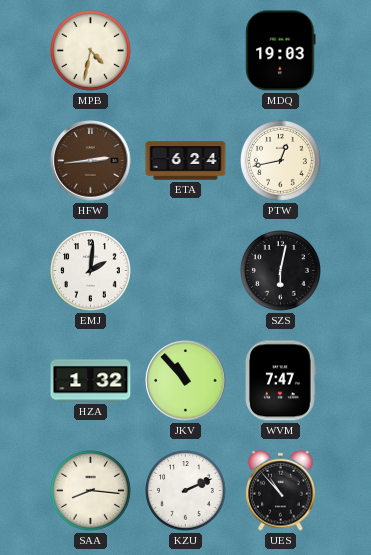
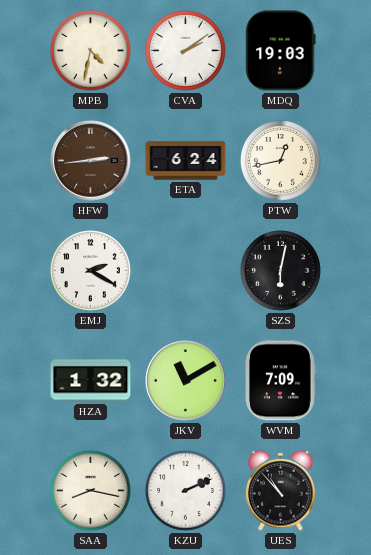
CVA: none -> 2:09 (186, 51)
EMJ: 2:01 -> 2:20 (91, 271)
JKV: 10:53 -> 11:10 (186, 381)
WVM: 7:47 -> 7:09 (280, 381)
SAA: 8:16 -> 8:17 (91, 491)
